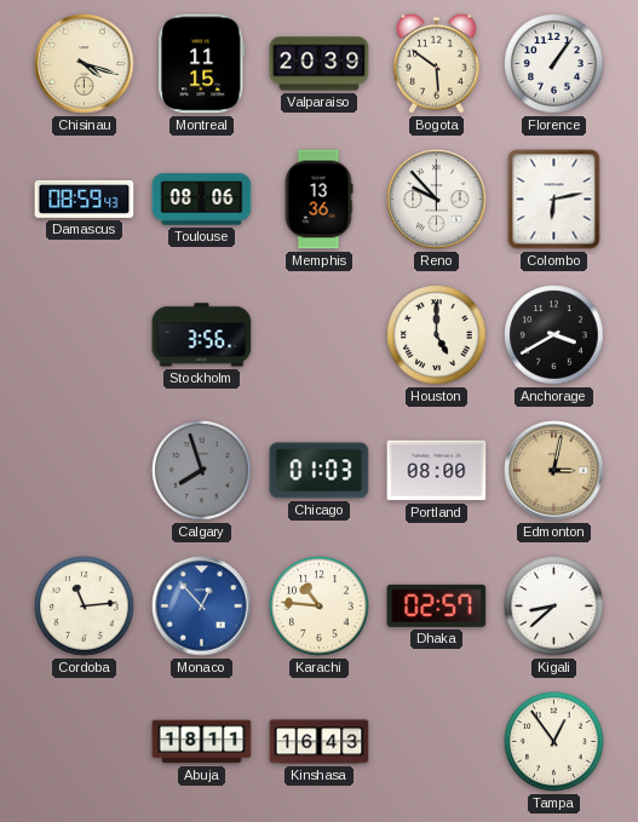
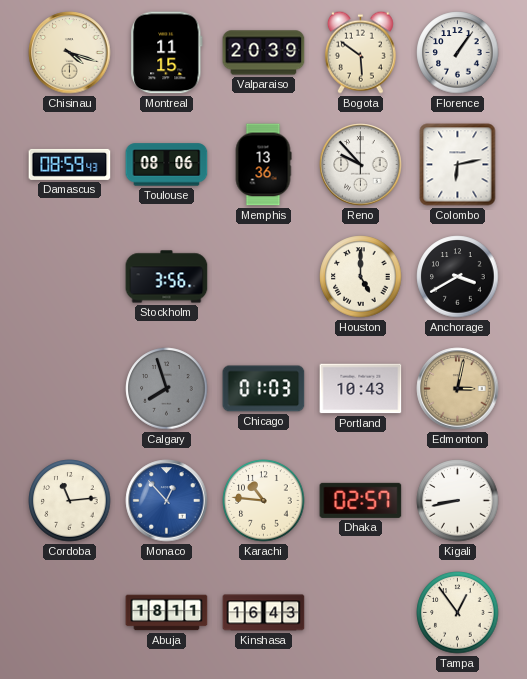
Portland: 08:00 -> 10:43 (361, 389)
Kigali: 8:38 -> 8:43 (458, 501)
